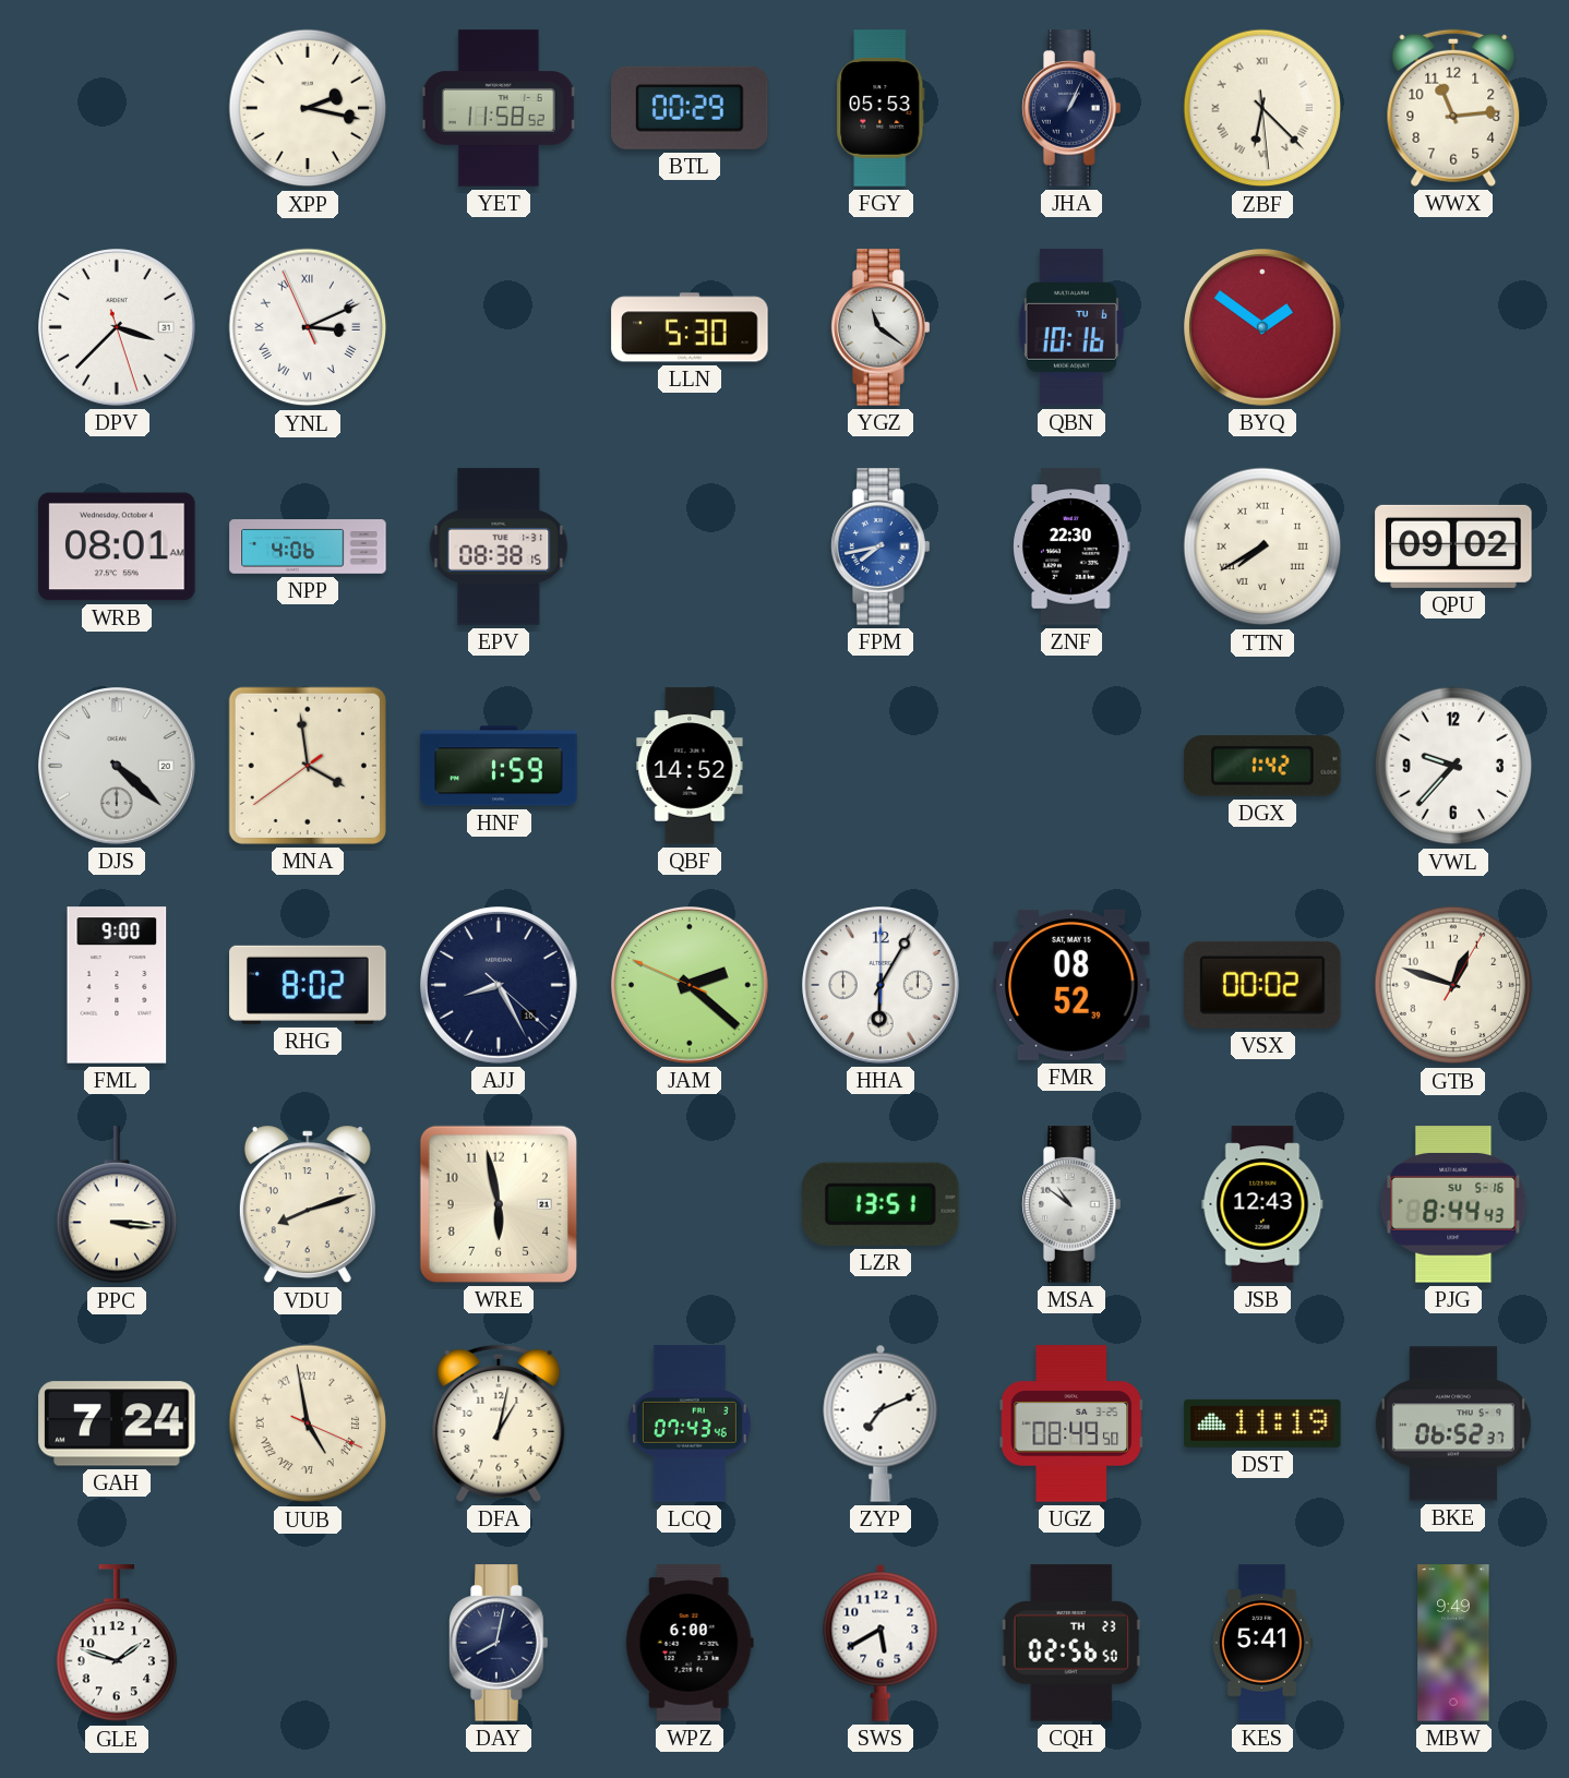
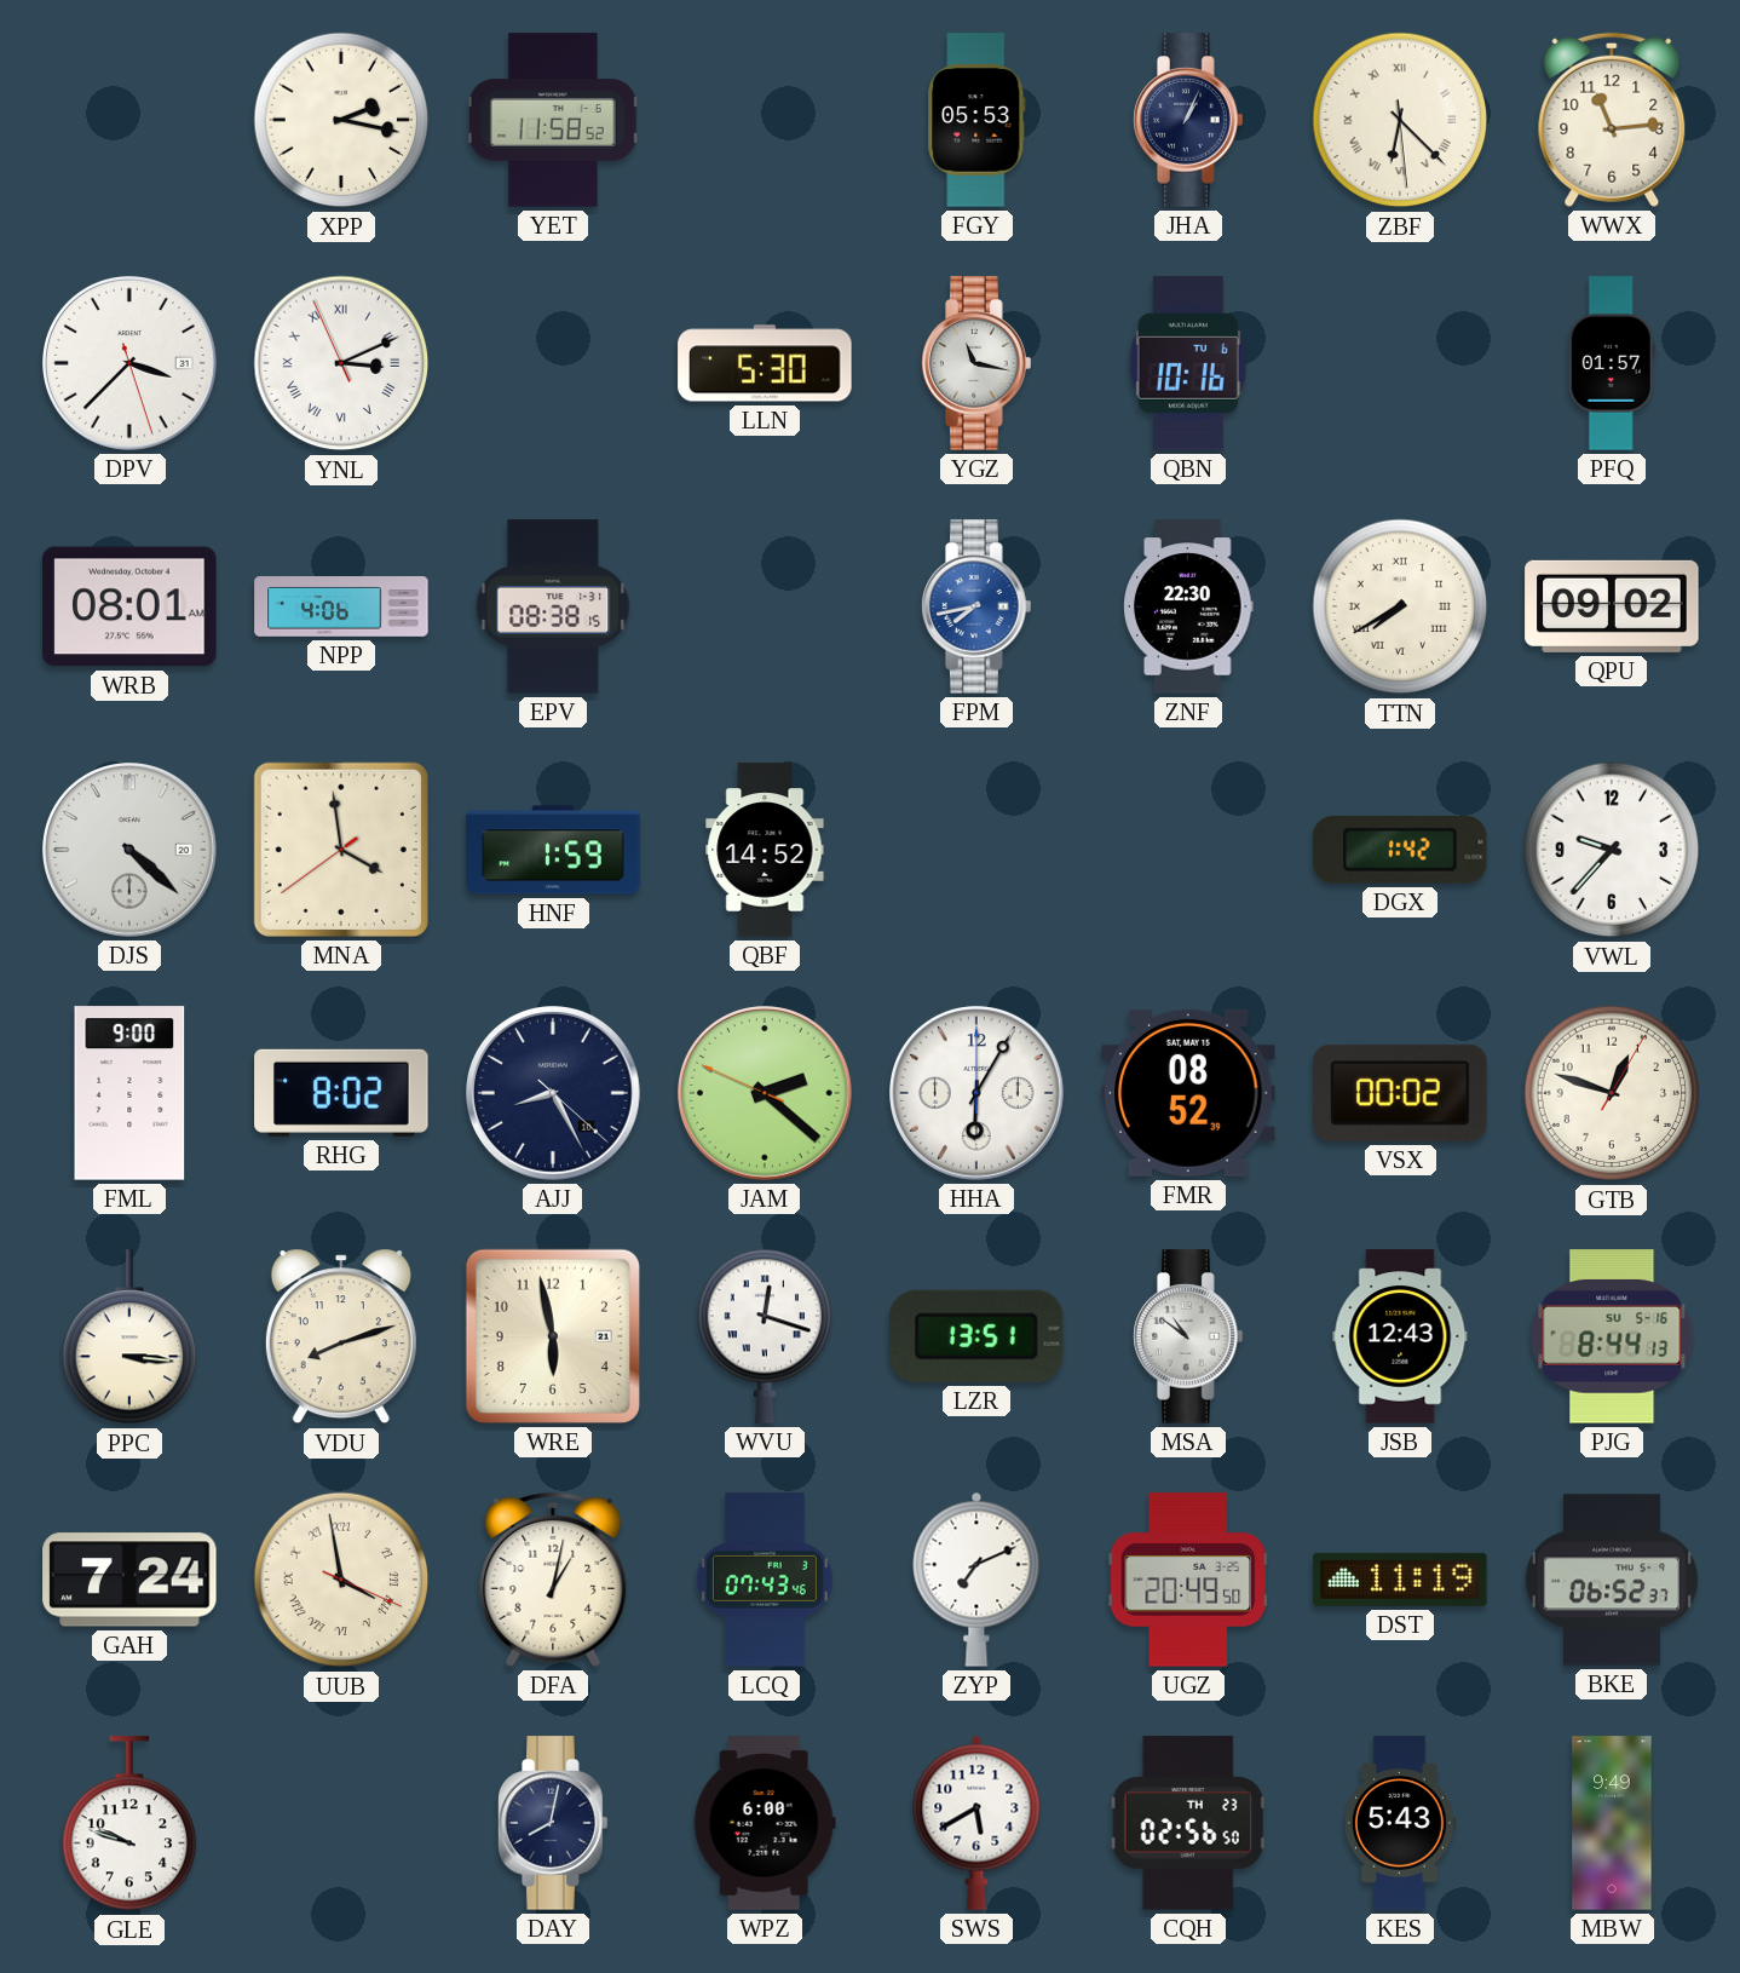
BTL: 00:29 -> none (690, 108)
YGZ: 11:21 -> 11:17 (976, 363)
BYQ: 1:51 -> none (1263, 328)
PFQ: none -> 01:57 (1612, 363)
WVU: none -> 12:18 (765, 1336)
PJG: 8:44:43 -> 8:44:13 (1612, 1336)
UUB: 4:58 -> 3:58 (341, 1580)
UGZ: 08:49 -> 20:49 (1188, 1580)
GLE: 1:48 -> 9:48 (129, 1824)
KES: 5:41 -> 5:43 (1400, 1823)
